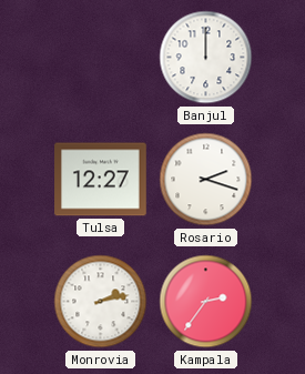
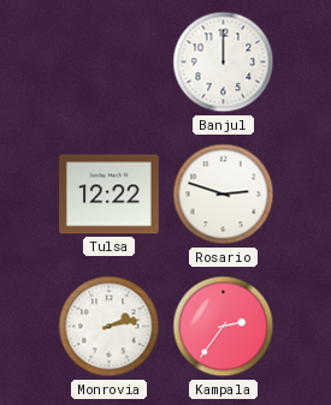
Tulsa: 12:27 -> 12:22 (110, 195)
Rosario: 2:18 -> 2:48 (224, 195)
